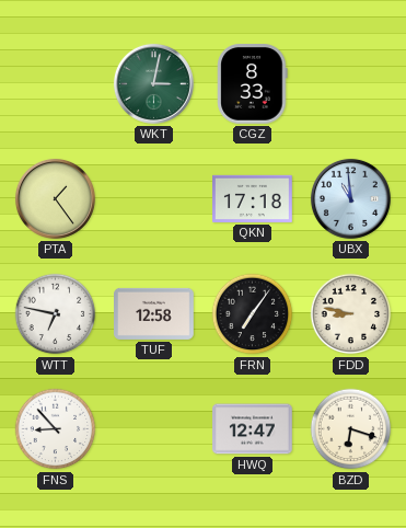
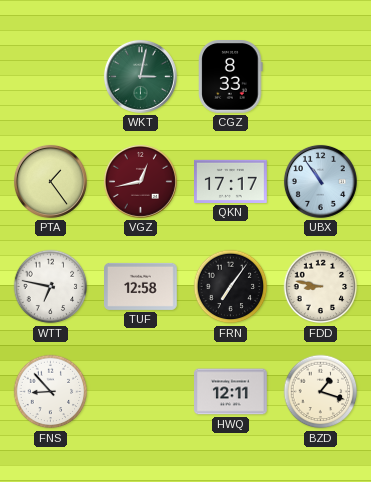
VGZ: none -> 12:43 (140, 181)
QKN: 17:18 -> 17:17 (231, 181)
UBX: 10:59 -> 10:54 (320, 181)
HWQ: 12:47 -> 12:11 (231, 392)
BZD: 6:18 -> 1:18 (321, 392)
